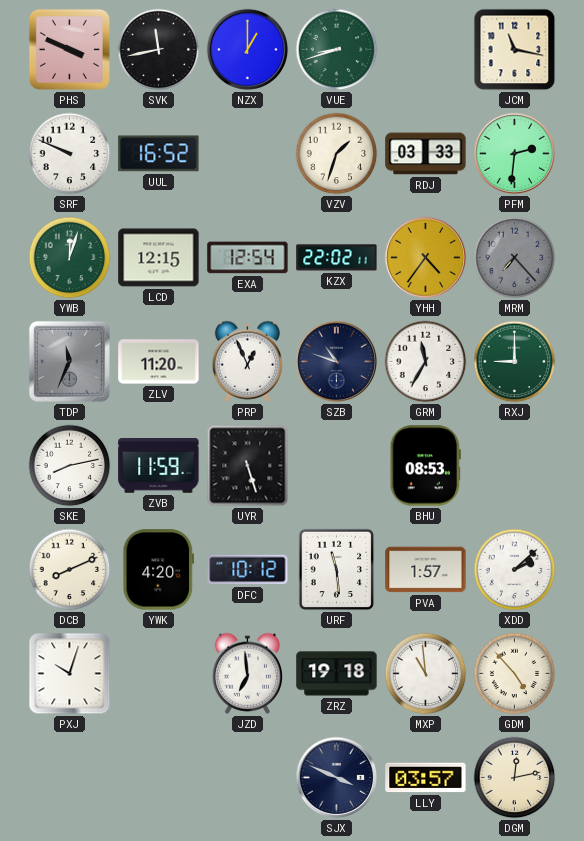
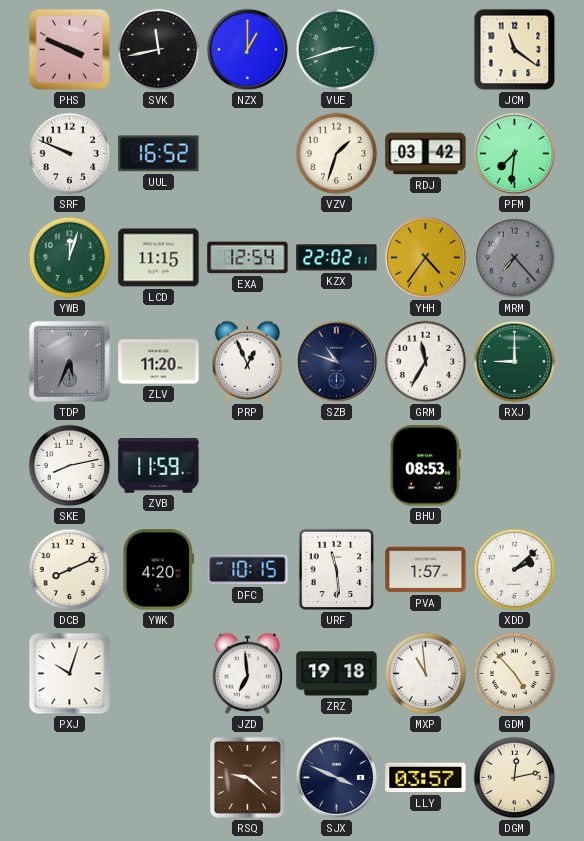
VUE: 8:42 -> 2:42 (337, 50)
JCM: 11:17 -> 11:21 (515, 50)
RDJ: 03:33 -> 03:42 (426, 154)
PFM: 2:31 -> 7:31 (515, 154)
LCD: 12:15 -> 11:15 (159, 258)
TDP: 11:34 -> 5:34 (69, 361)
UYR: 5:27 -> none (248, 466)
DFC: 10:12 -> 10:15 (248, 570)
RSQ: none -> 9:22 (247, 777)
